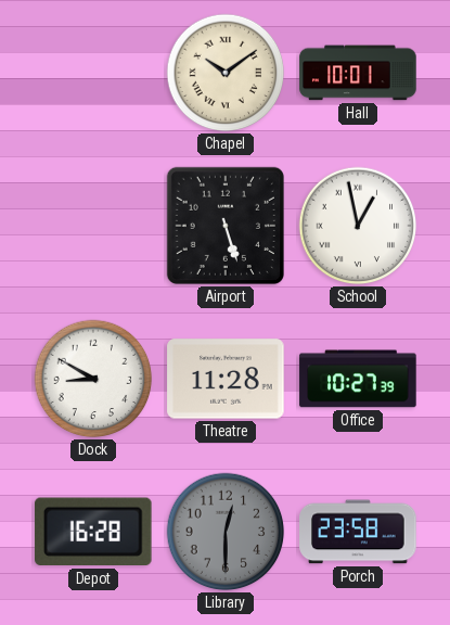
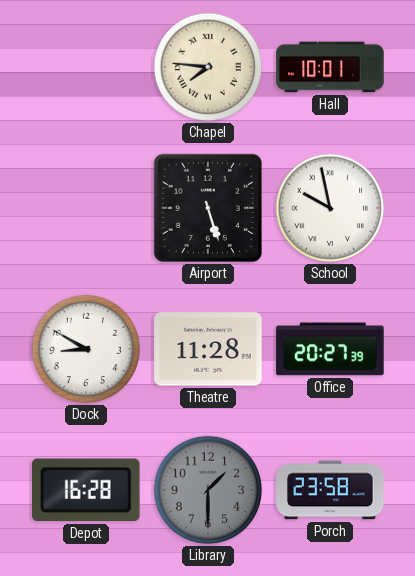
Chapel: 10:09 -> 7:46 (208, 67)
School: 12:58 -> 9:58 (330, 208)
Office: 10:27 -> 20:27 (330, 349)
Library: 12:30 -> 1:30 (208, 490)
